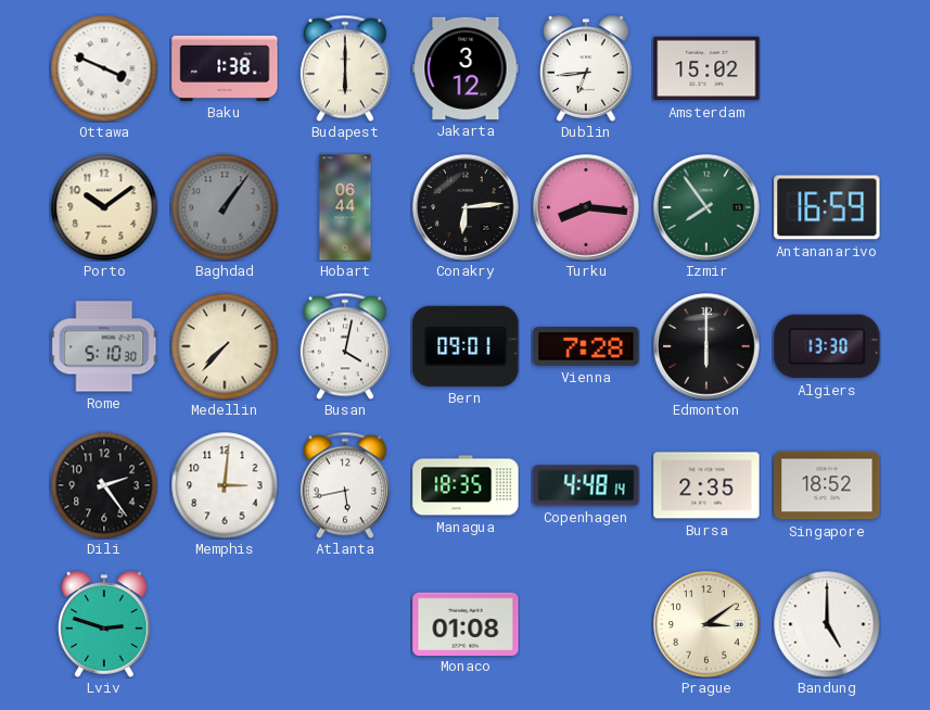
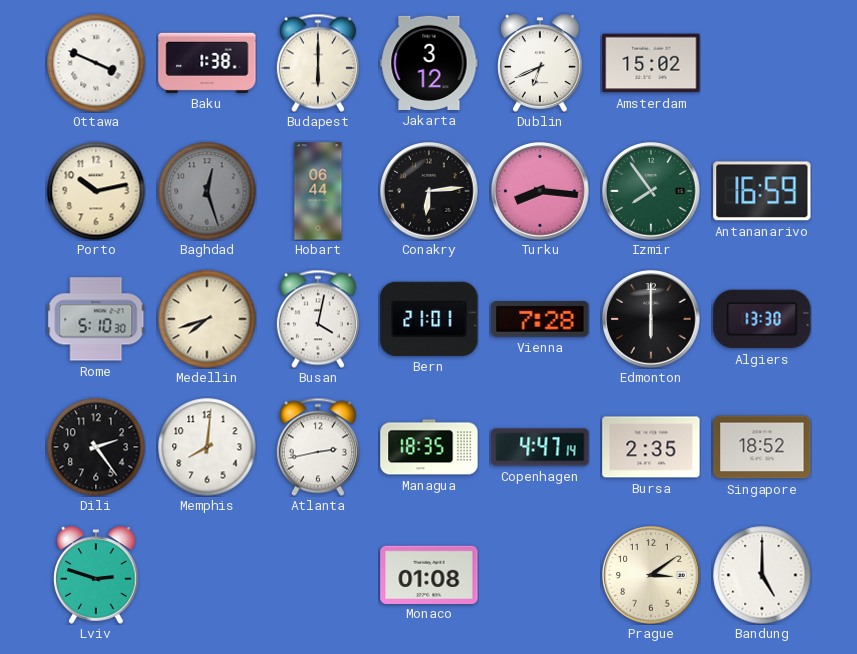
Dublin: 6:44 -> 6:41 (540, 63)
Porto: 10:09 -> 10:13 (96, 191)
Baghdad: 1:06 -> 12:27 (207, 191)
Medellin: 7:37 -> 7:42 (207, 319)
Bern: 09:01 -> 21:01 (429, 319)
Memphis: 3:01 -> 8:01 (207, 447)
Atlanta: 5:43 -> 2:43 (318, 447)
Copenhagen: 4:48 -> 4:47 (540, 447)
